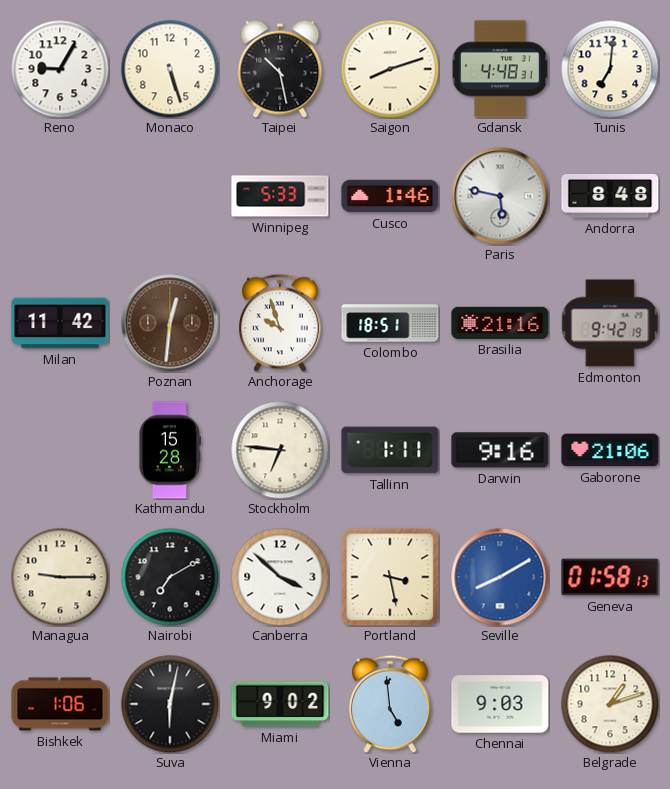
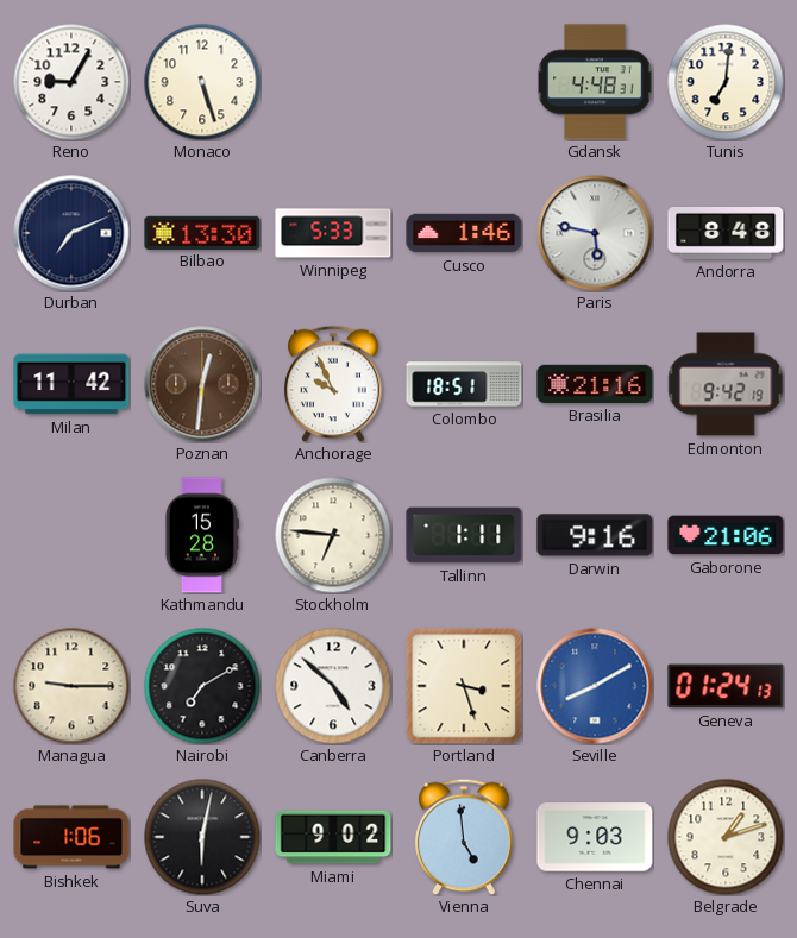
Taipei: 10:28 -> none (280, 69)
Saigon: 8:12 -> none (390, 69)
Durban: none -> 7:11 (71, 233)
Bilbao: none -> 13:30 (202, 232)
Anchorage: 9:57 -> 9:56 (333, 384)
Canberra: 3:52 -> 4:52 (333, 686)
Portland: 3:28 -> 3:27 (464, 686)
Geneva: 01:58 -> 01:24 (726, 686)
